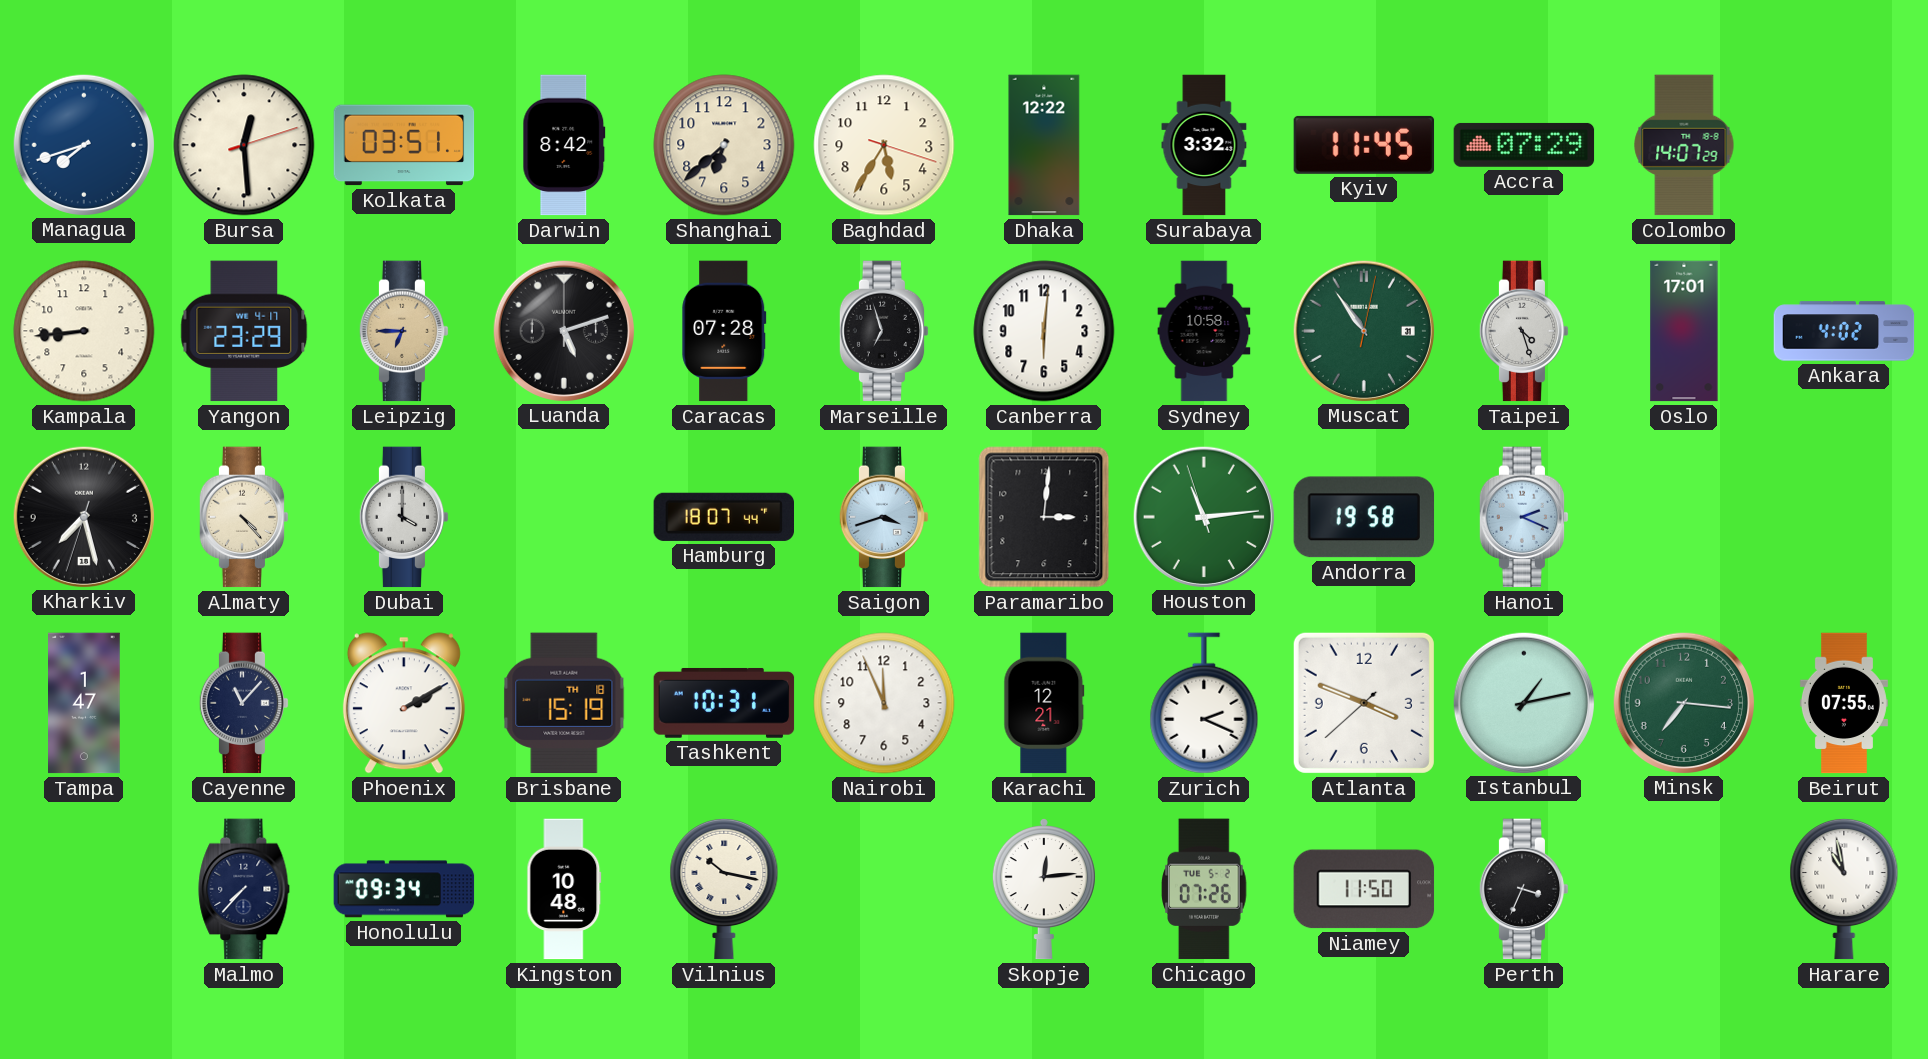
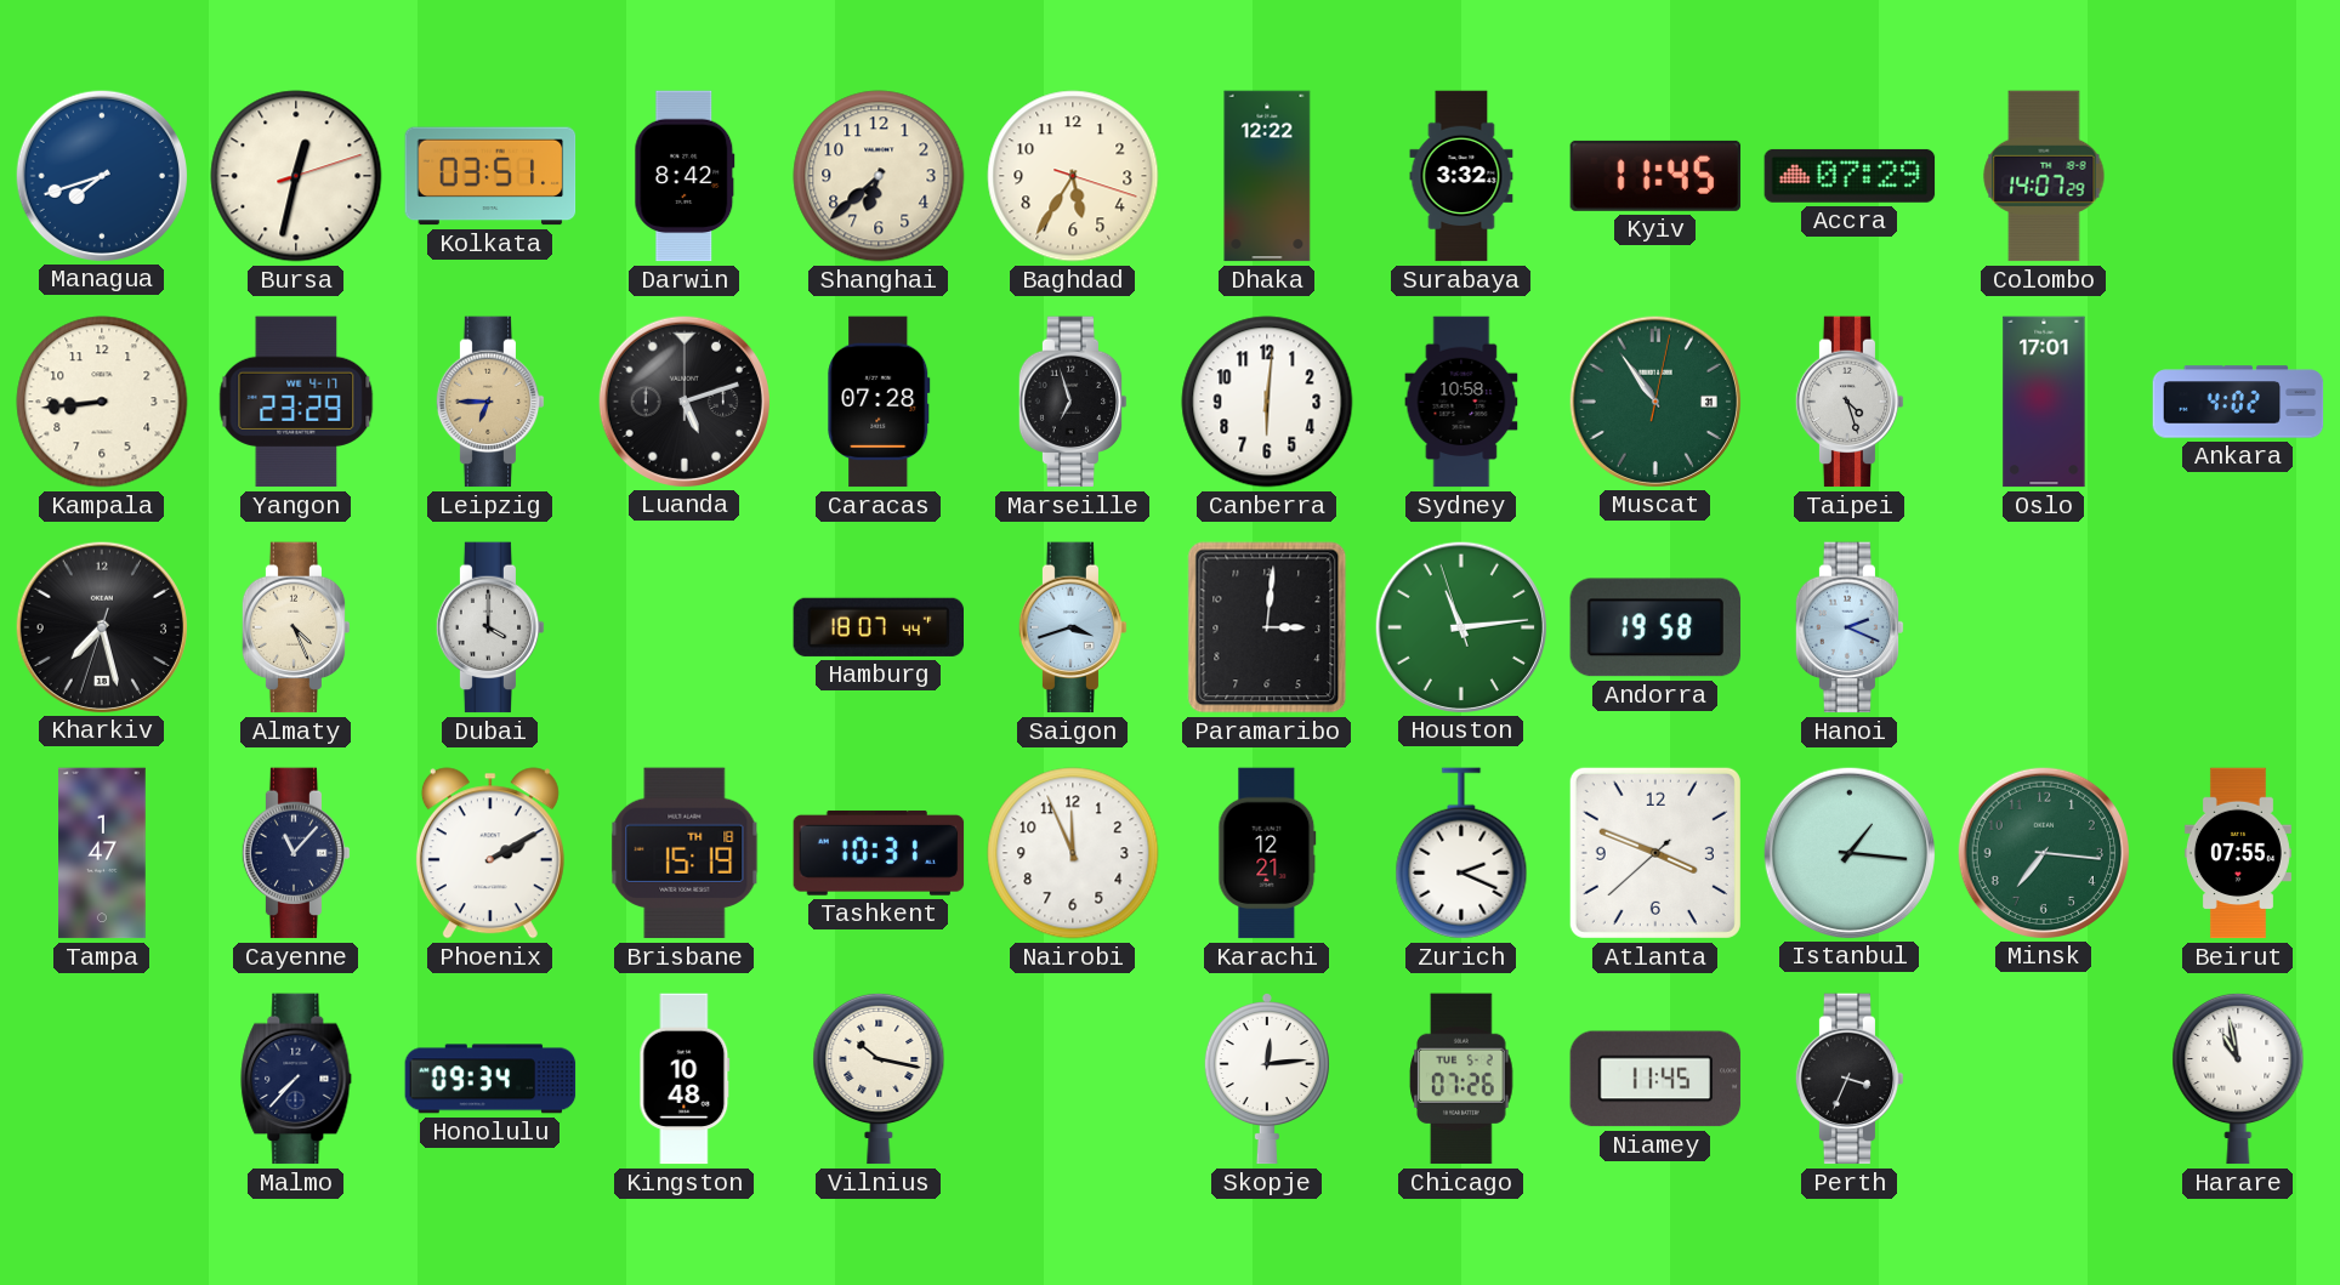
Bursa: 12:29 -> 12:32 (296, 176)
Almaty: 4:23 -> 4:26 (296, 627)
Istanbul: 1:13 -> 1:16 (1848, 852)
Niamey: 11:50 -> 11:45 (1655, 1079)
